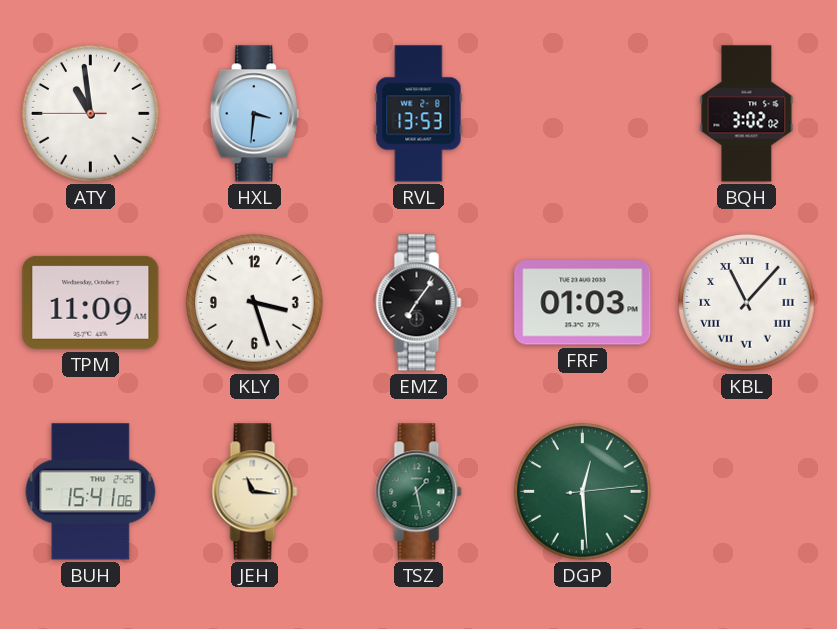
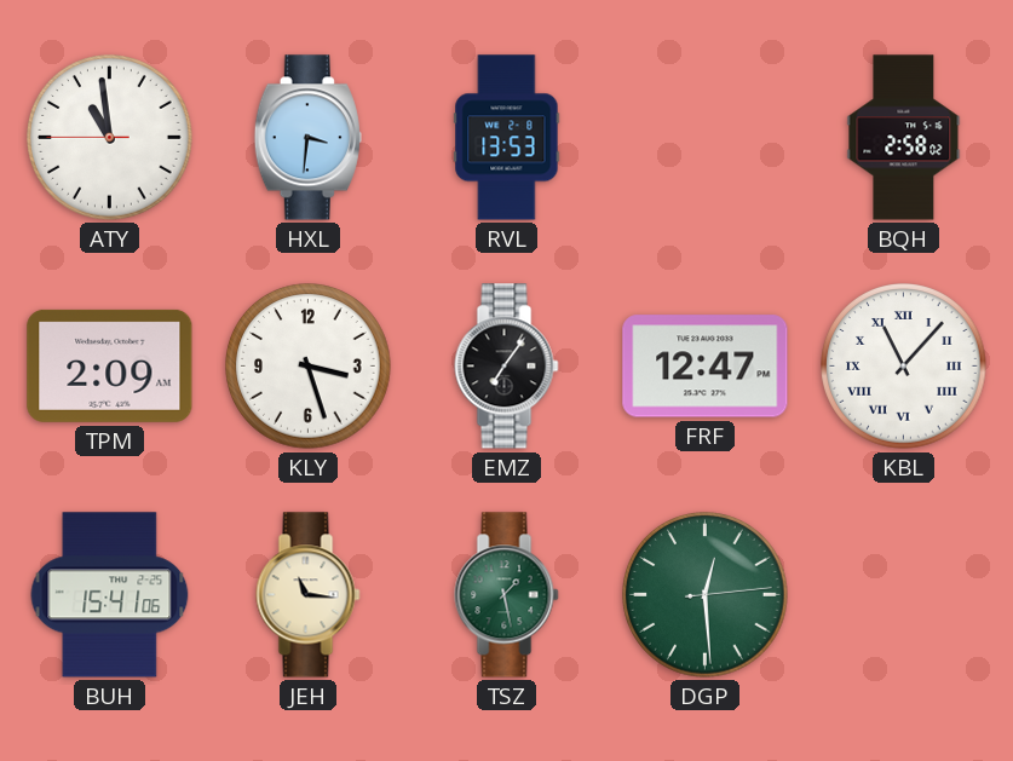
BQH: 3:02 -> 2:58 (904, 138)
TPM: 11:09 -> 2:09 (110, 365)
FRF: 01:03 -> 12:47 (706, 367)
